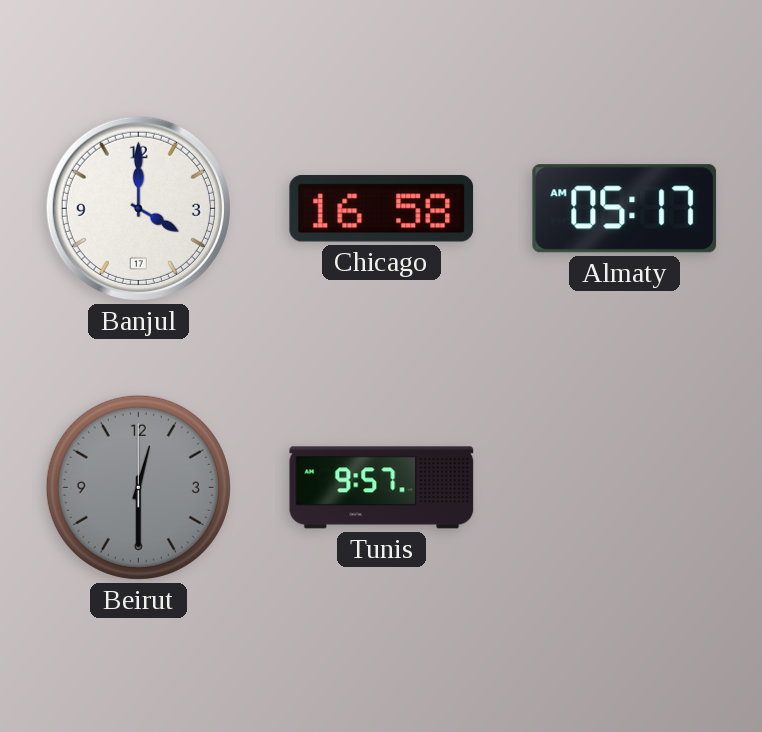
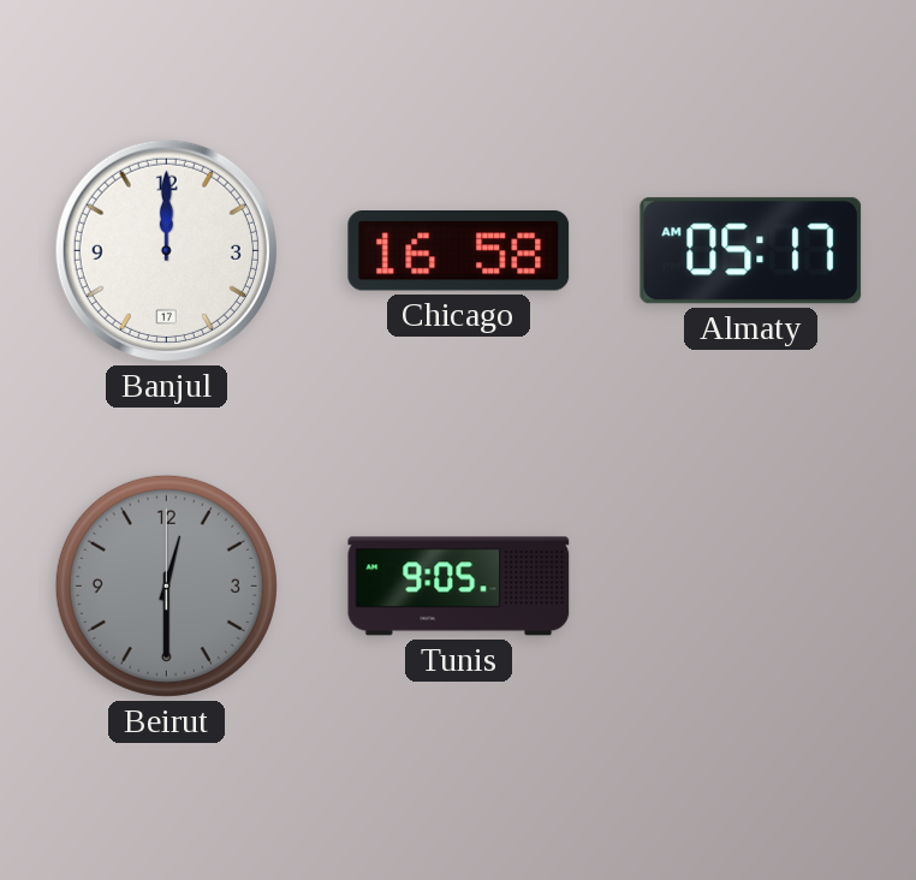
Banjul: 4:00 -> 12:00 (166, 250)
Tunis: 9:57 -> 9:05 (459, 587)
